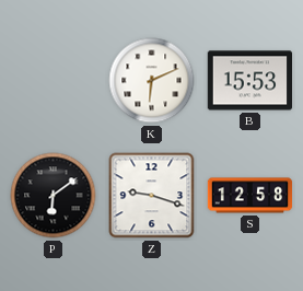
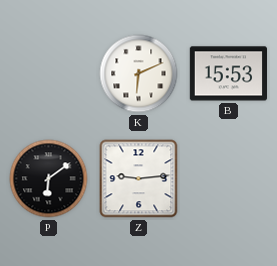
Z: 9:18 -> 9:14 (139, 179)
S: 12:58 -> none (250, 196)
